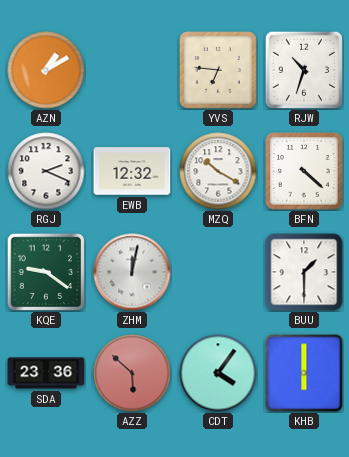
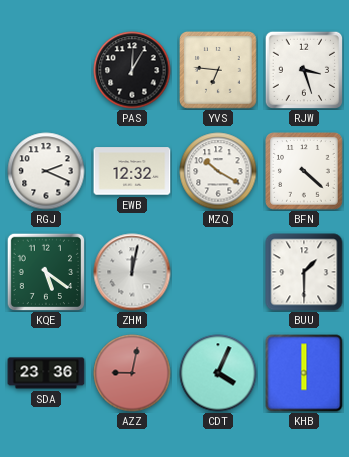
AZN: 1:10 -> none (46, 70)
PAS: none -> 12:05 (132, 70)
RJW: 10:33 -> 3:27 (303, 69)
KQE: 9:21 -> 5:21 (45, 271)
AZZ: 5:52 -> 9:02 (132, 373)
CDT: 4:06 -> 4:04 (218, 373)
